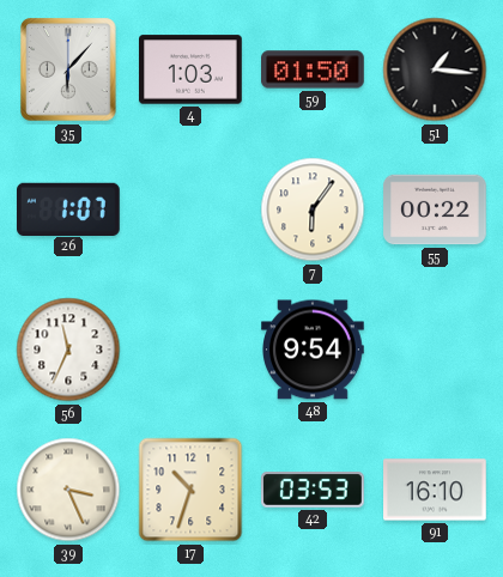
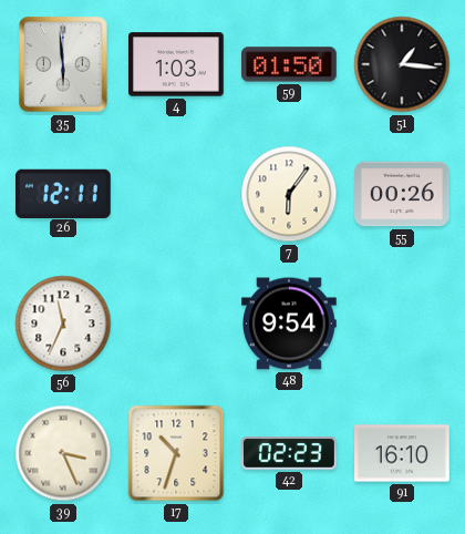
35: 6:07 -> 5:59 (63, 64)
26: 1:07 -> 12:11 (64, 193)
55: 00:22 -> 00:26 (402, 194)
42: 03:53 -> 02:23 (289, 453)
